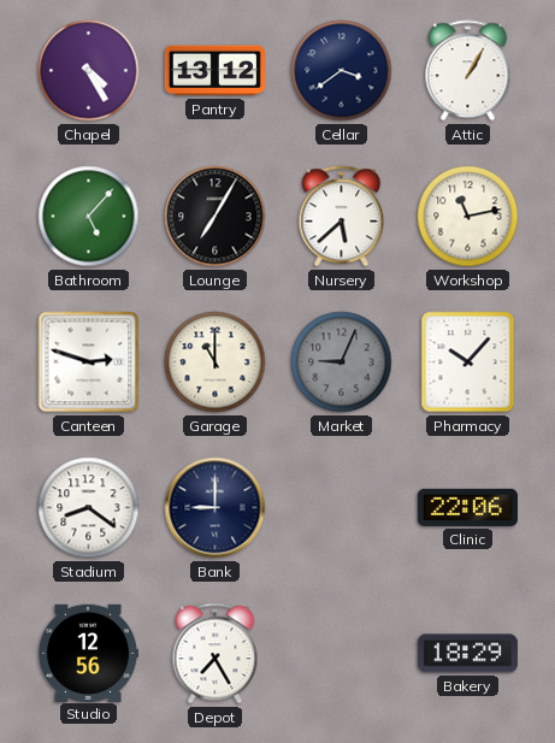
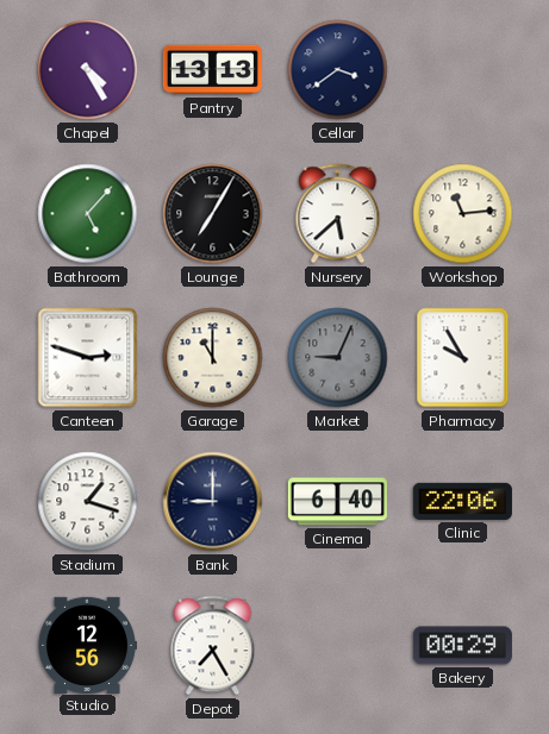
Pantry: 13:12 -> 13:13 (212, 70)
Attic: 1:05 -> none (468, 71)
Workshop: 11:13 -> 11:14 (463, 214)
Pharmacy: 10:07 -> 9:55 (463, 358)
Stadium: 8:21 -> 1:18 (88, 502)
Cinema: none -> 6:40 (337, 502)
Bakery: 18:29 -> 00:29 (462, 646)
